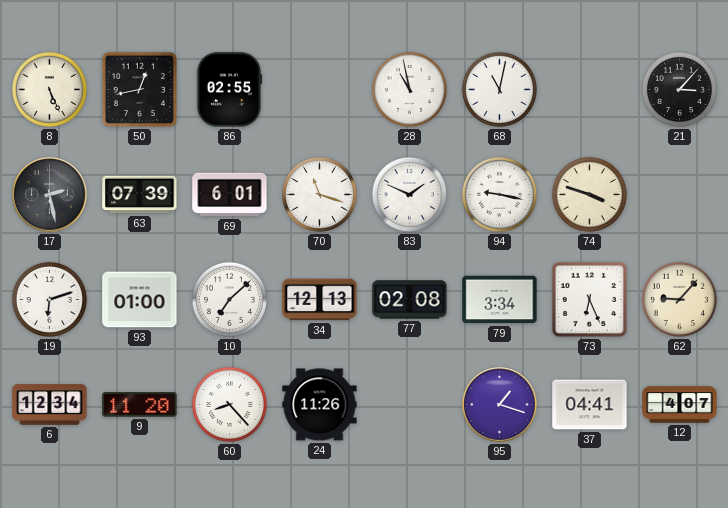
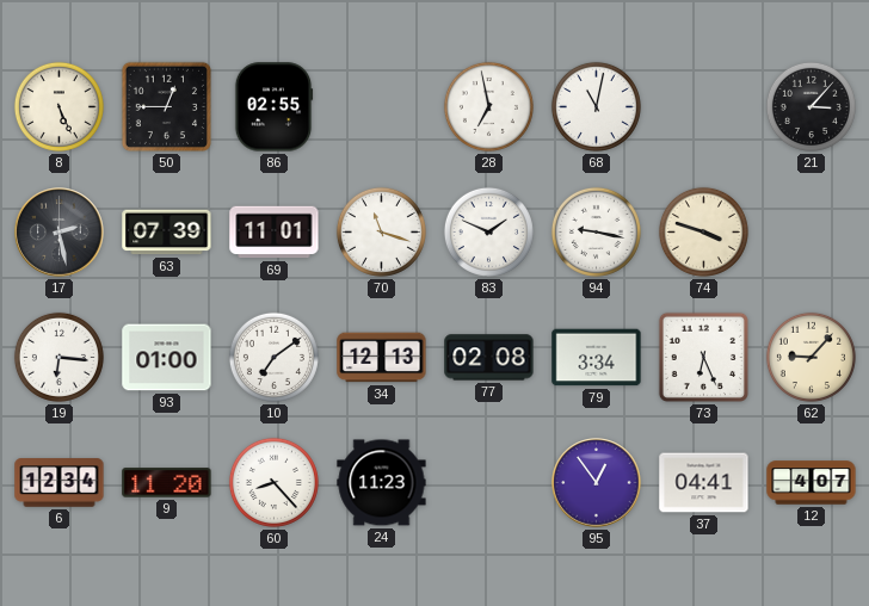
50: 12:43 -> 12:45 (166, 106)
28: 10:58 -> 6:58 (488, 106)
69: 6:01 -> 11:01 (275, 233)
19: 6:12 -> 6:16 (58, 357)
10: 7:08 -> 7:09 (273, 357)
24: 11:26 -> 11:23 (382, 483)
95: 1:18 -> 12:54 (597, 483)
